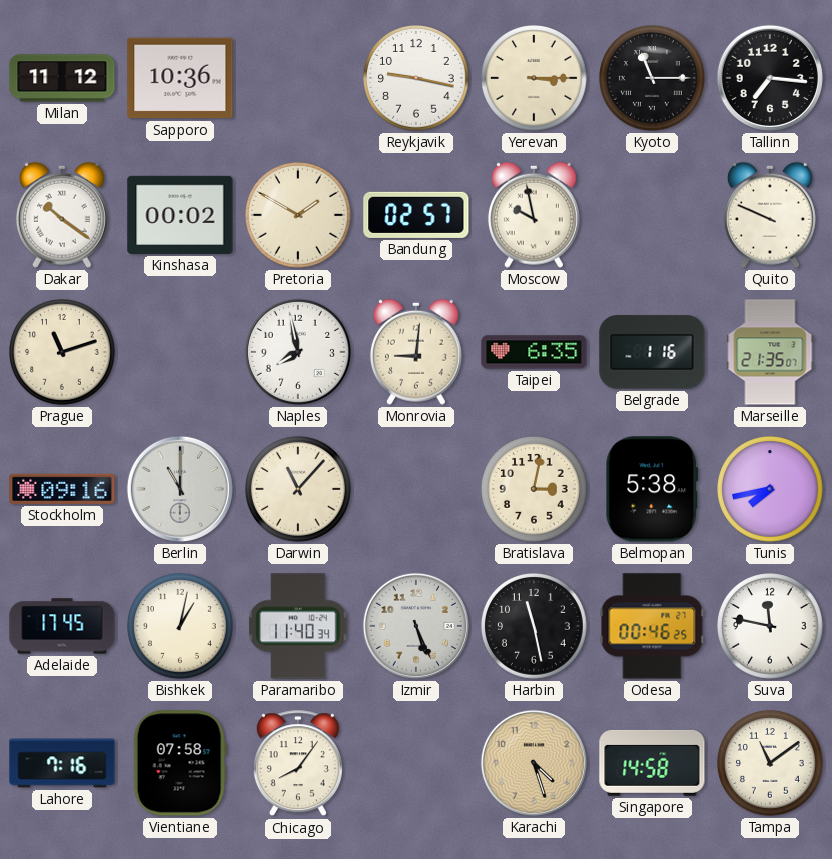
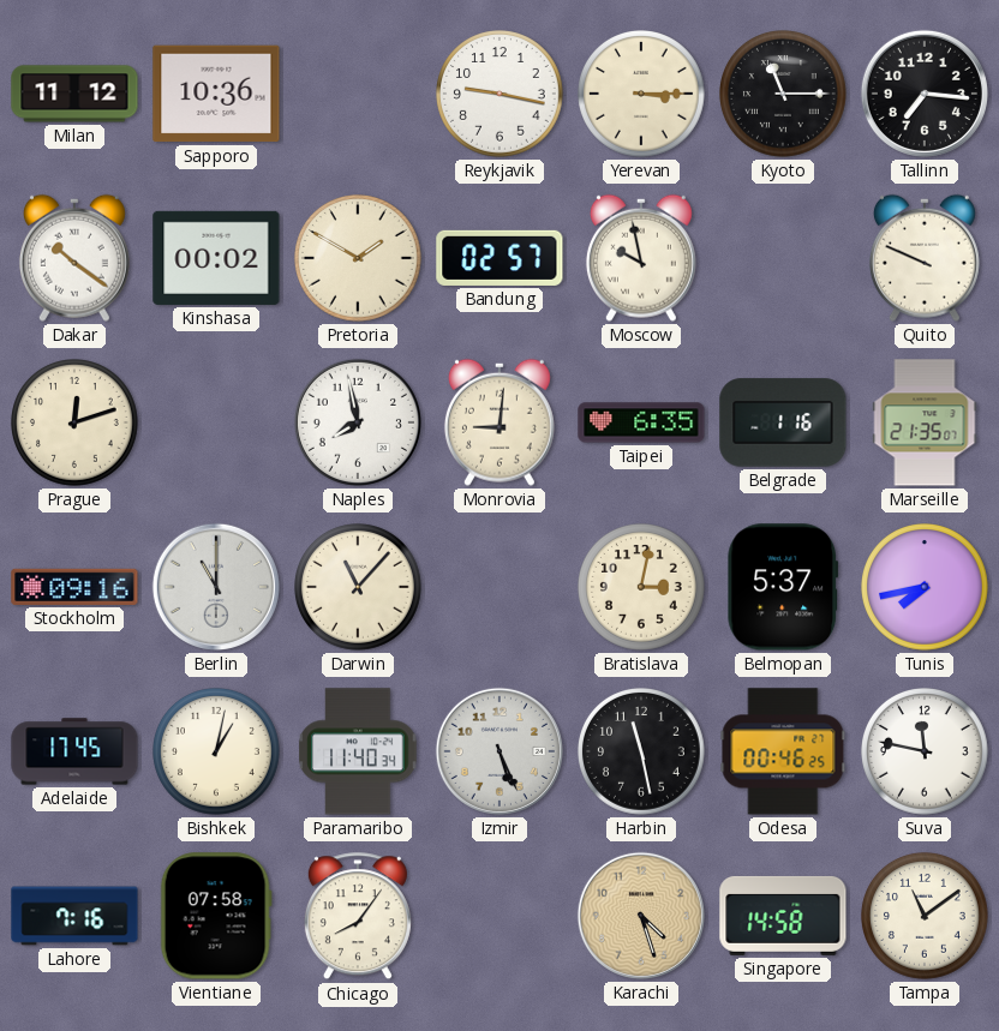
Prague: 11:12 -> 12:12 (76, 424)
Belmopan: 5:38 -> 5:37 (783, 587)
